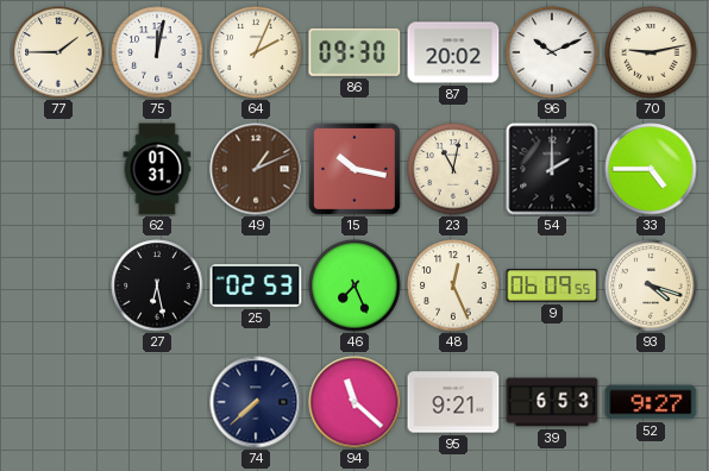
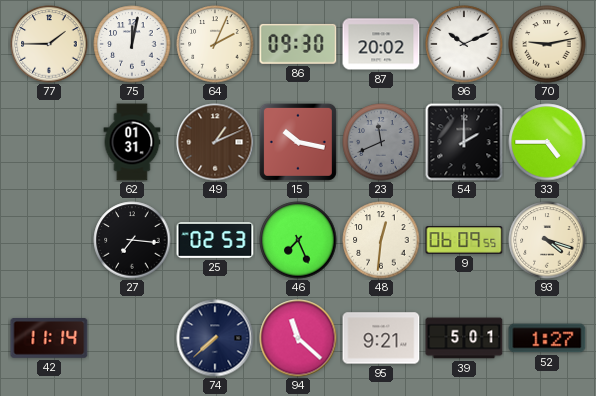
23: 11:02 -> 11:41 (381, 142)
23 dial: cream -> grey (381, 142)
27: 6:28 -> 7:16 (132, 240)
48: 12:26 -> 12:31 (381, 240)
42: none -> 11:14 (49, 339)
39: 6:53 -> 5:01 (464, 338)
52: 9:27 -> 1:27 (547, 338)
